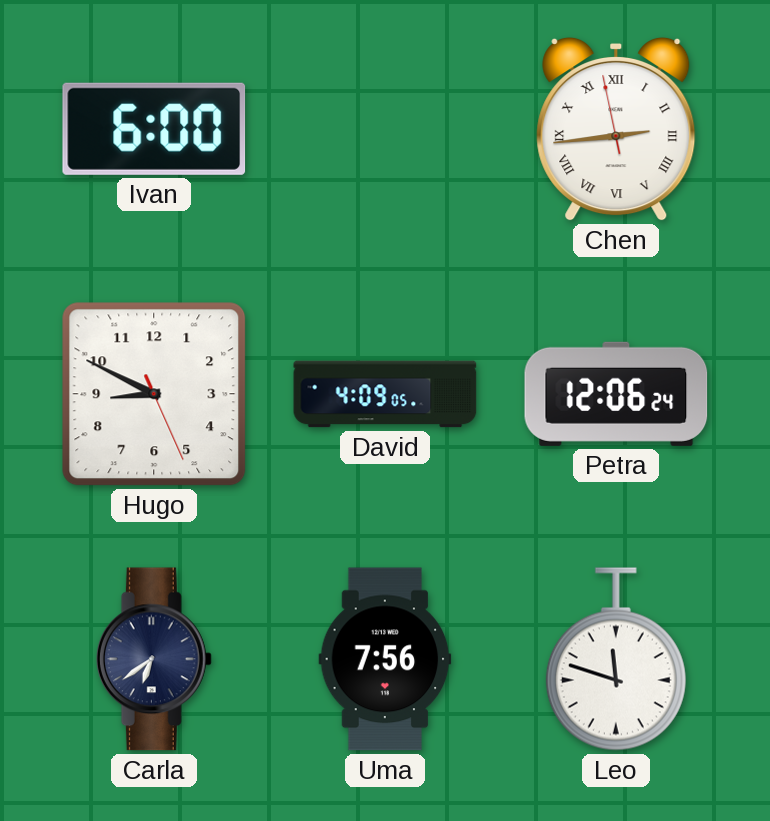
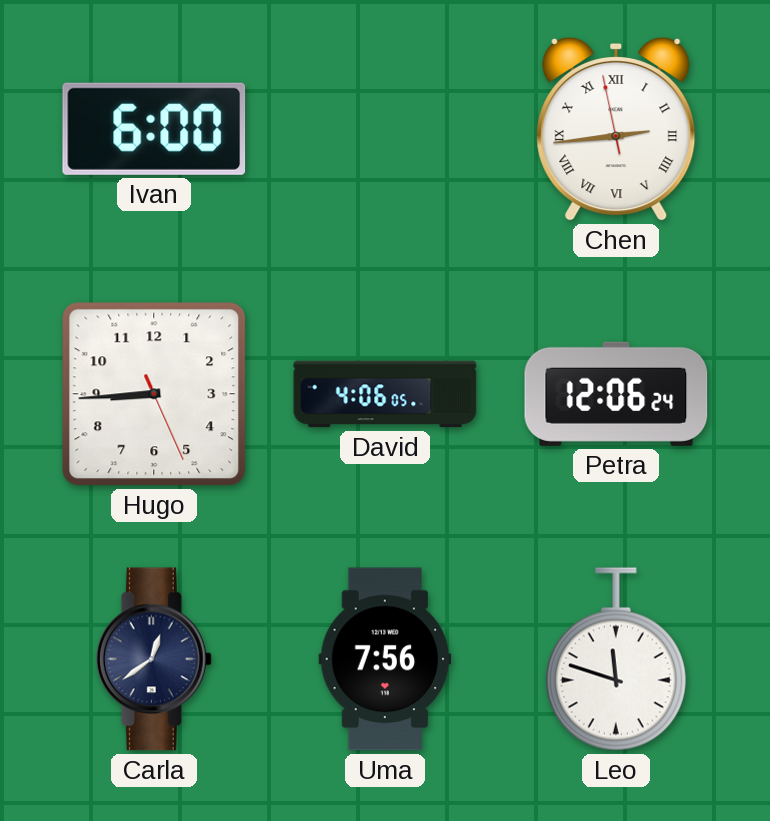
Hugo: 8:49 -> 8:44 (154, 394)
David: 4:09 -> 4:06 (385, 394)
Carla: 6:39 -> 12:39 (154, 659)
